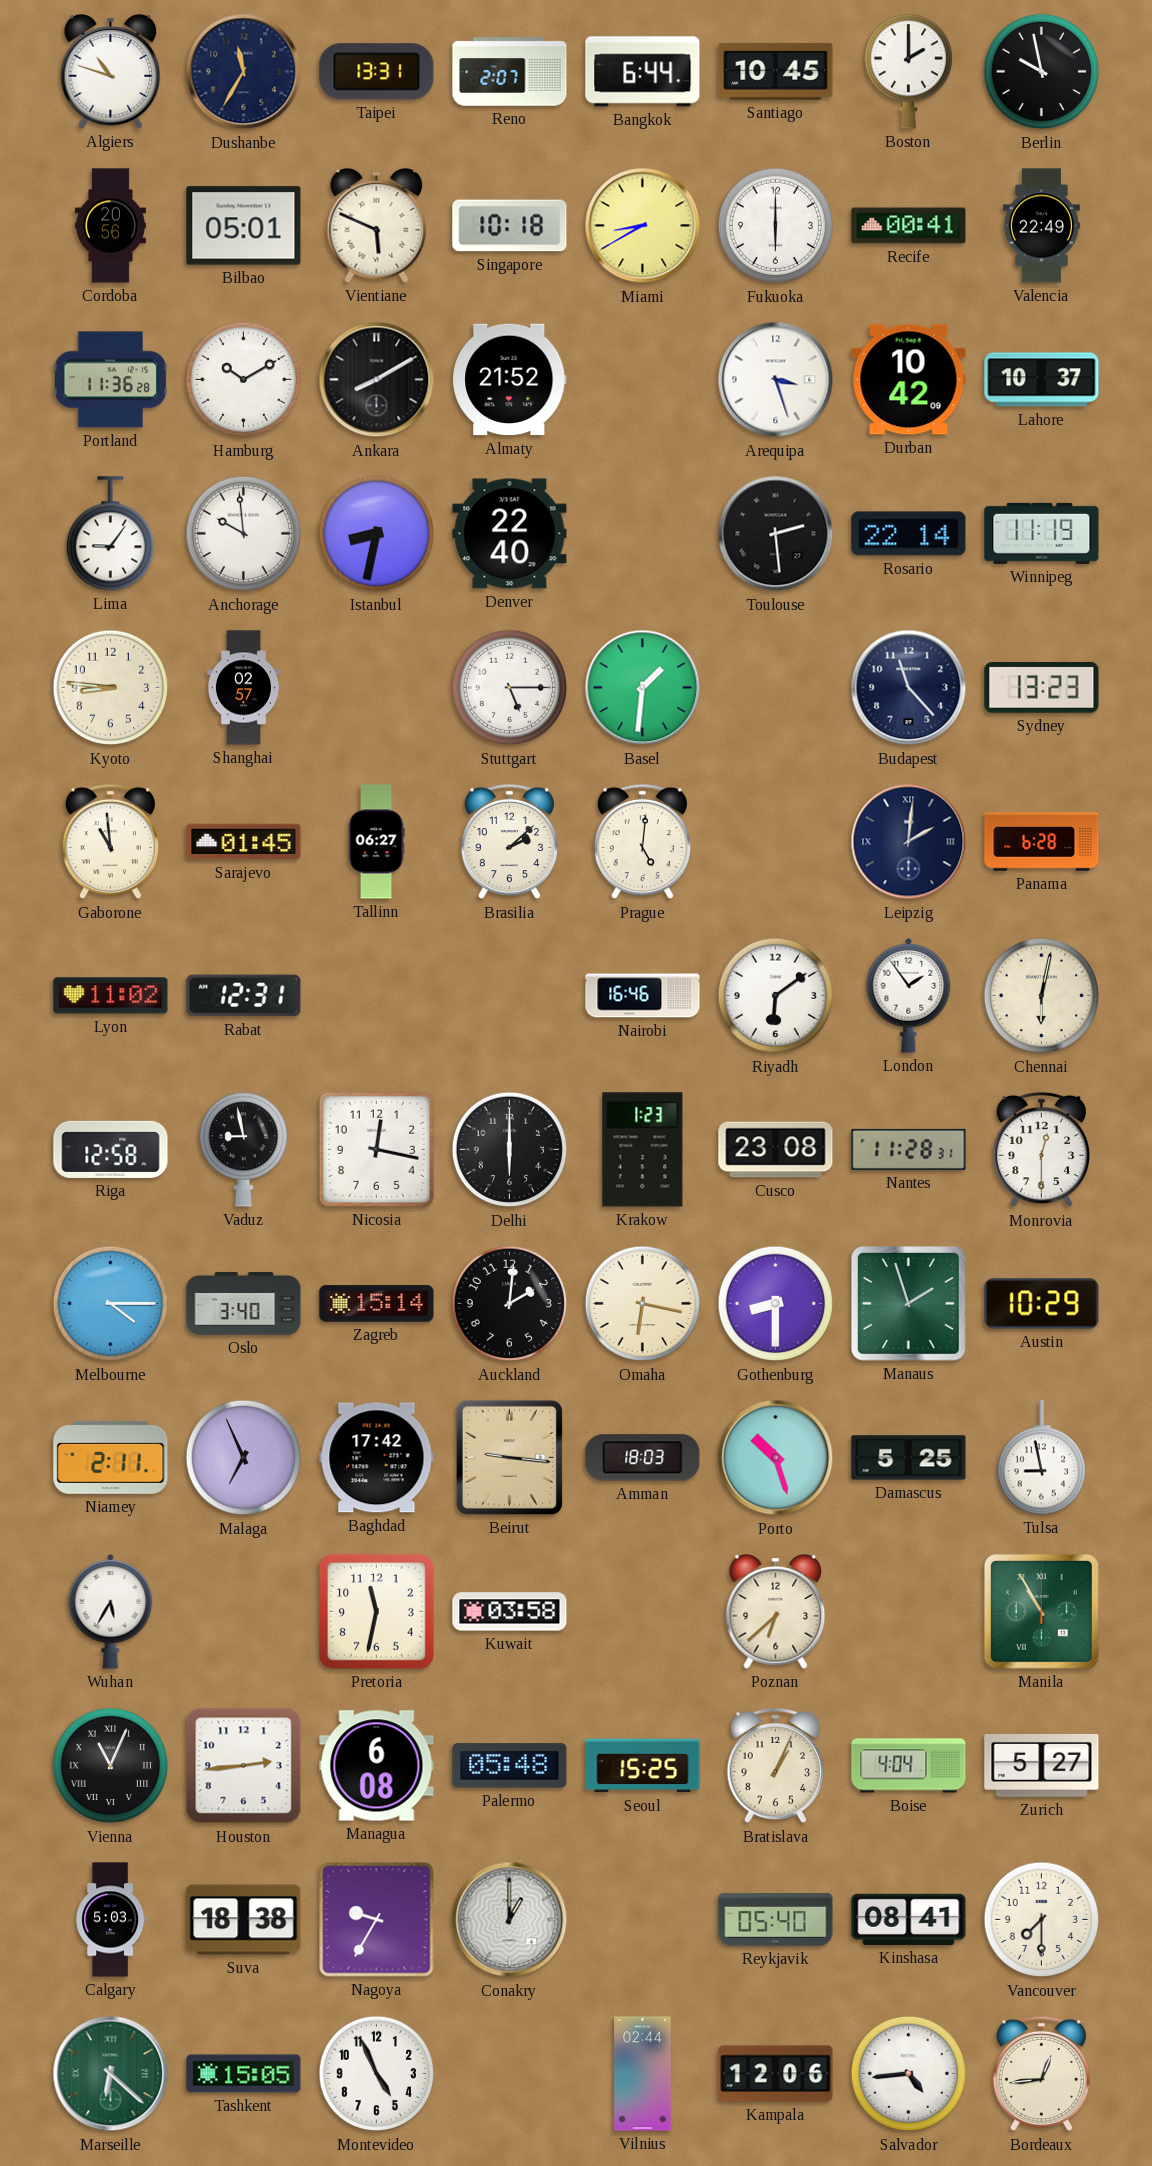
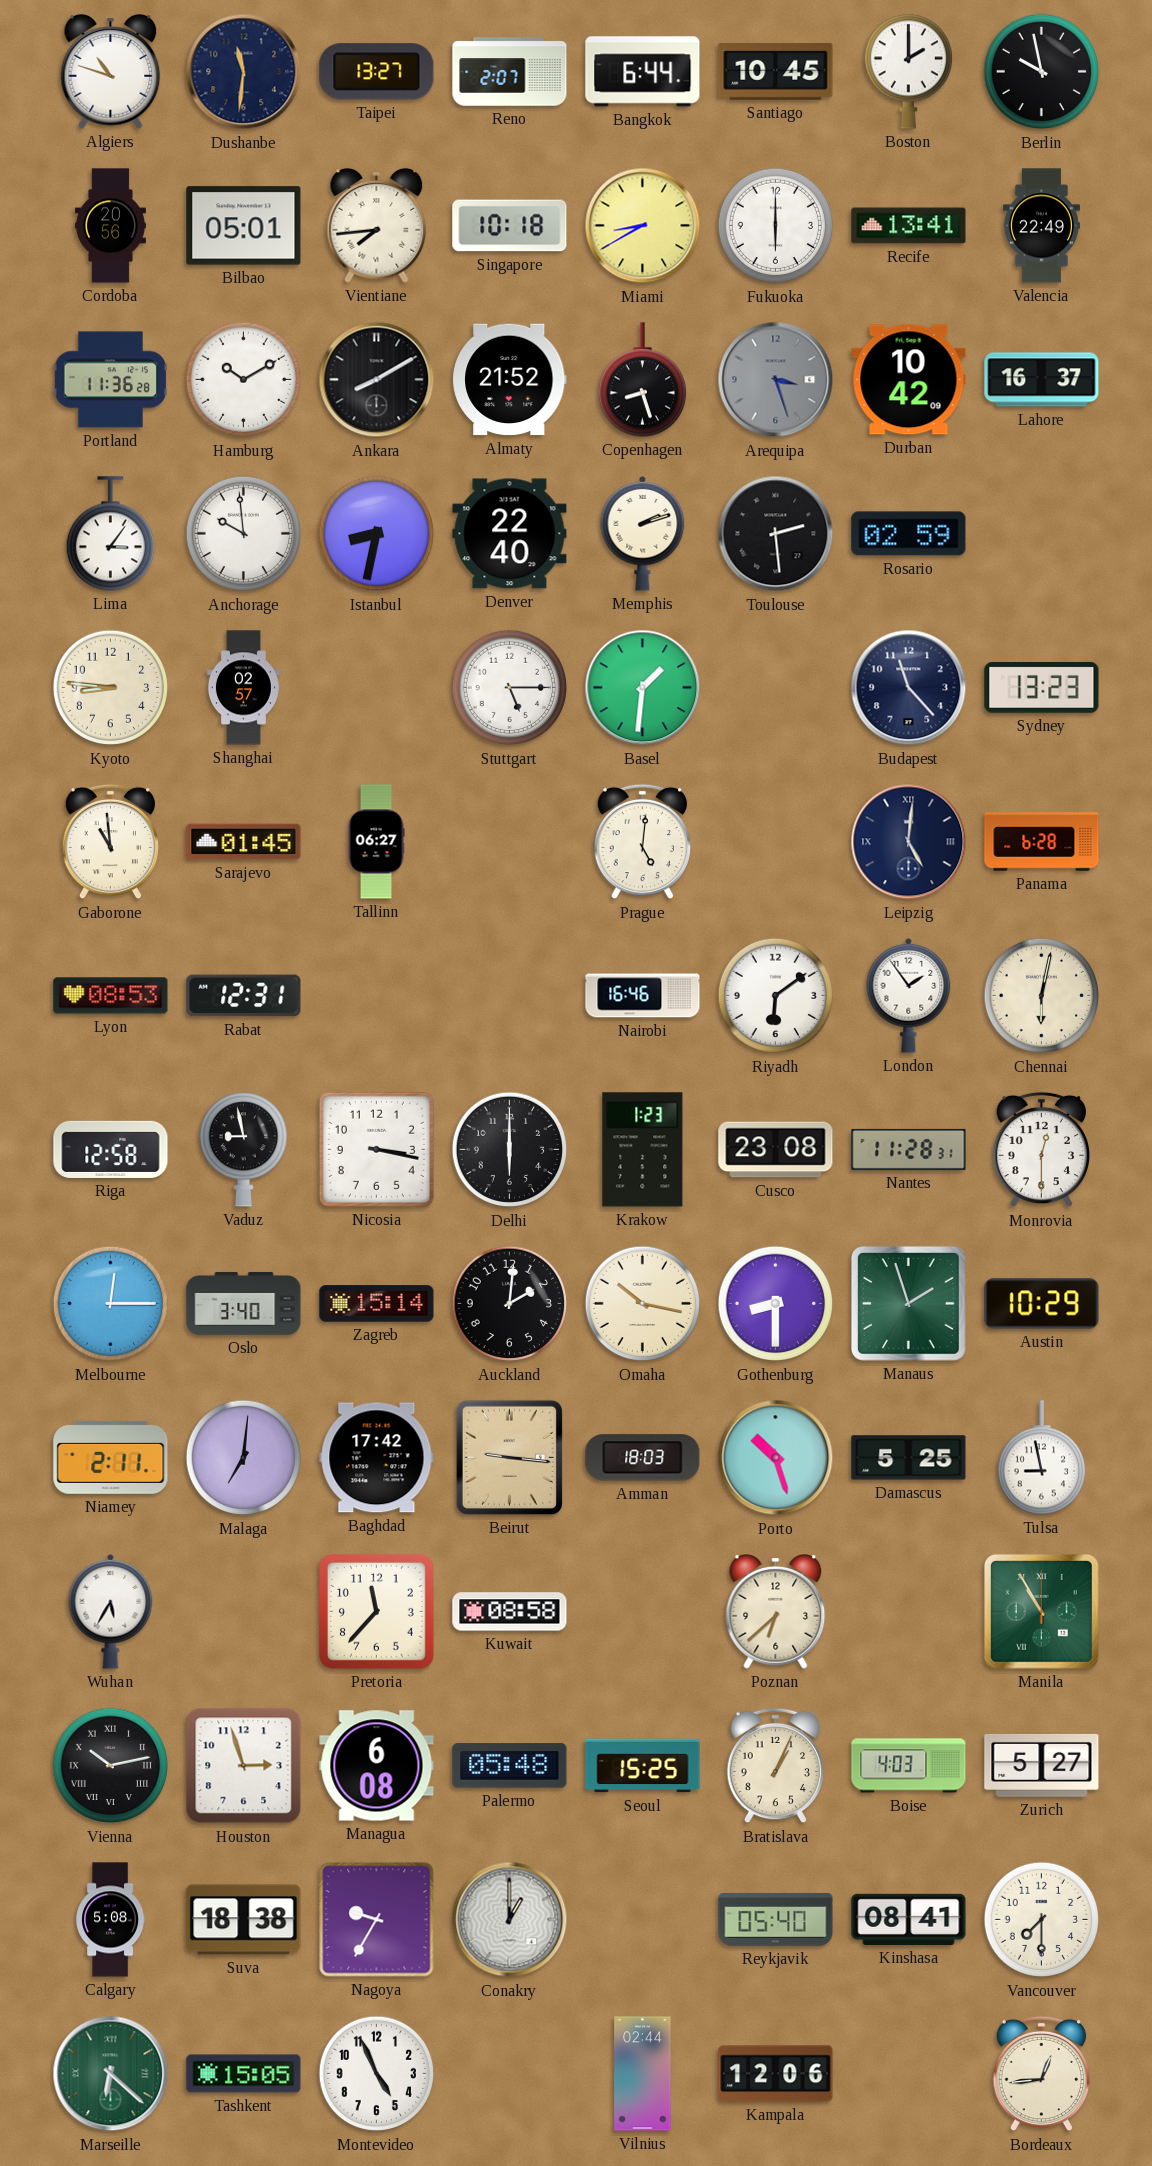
Dushanbe: 11:35 -> 11:31 (244, 72)
Taipei: 13:31 -> 13:27 (377, 72)
Vientiane: 5:49 -> 7:44 (377, 226)
Recife: 00:41 -> 13:41 (909, 226)
Copenhagen: none -> 8:27 (642, 380)
Arequipa dial: white -> grey (776, 380)
Lahore: 10:37 -> 16:37 (1042, 380)
Lima: 9:06 -> 3:06 (110, 534)
Memphis: none -> 2:12 (643, 533)
Rosario: 22:14 -> 02:59 (909, 534)
Winnipeg: 11:19 -> none (1042, 533)
Brasilia: 2:08 -> none (509, 842)
Leipzig: 2:01 -> 5:01 (909, 842)
Lyon: 11:02 -> 08:53 (111, 996)
Nicosia: 12:17 -> 3:17 (376, 1149)
Melbourne: 4:15 -> 12:15 (111, 1304)
Omaha: 6:17 -> 10:17 (643, 1304)
Malaga: 6:56 -> 7:01 (244, 1458)
Pretoria: 11:32 -> 11:37 (376, 1611)
Kuwait: 03:58 -> 08:58 (510, 1612)
Vienna: 11:04 -> 10:13 (111, 1766)
Houston: 2:44 -> 2:57 (244, 1766)
Boise: 4:04 -> 4:03 (909, 1766)
Calgary: 5:03 -> 5:08 (110, 1920)
Salvador: 4:44 -> none (909, 2074)
